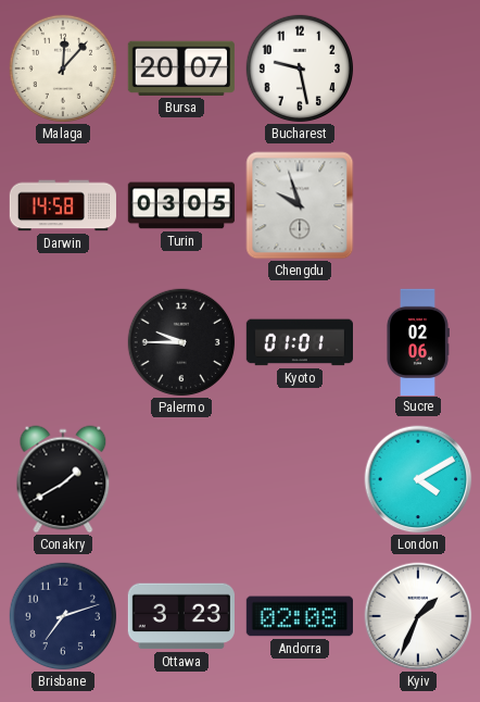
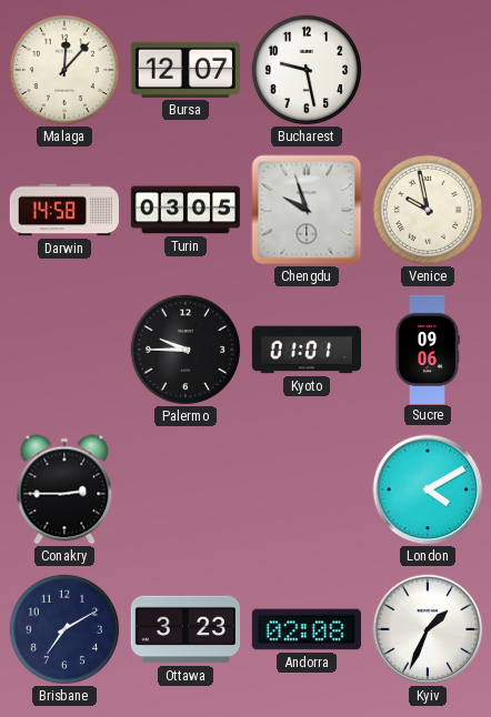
Bursa: 20:07 -> 12:07 (186, 70)
Venice: none -> 9:58 (428, 210)
Sucre: 02:06 -> 09:06 (427, 349)
Conakry: 1:40 -> 2:45 (64, 489)
Brisbane: 7:12 -> 7:10 (64, 629)
